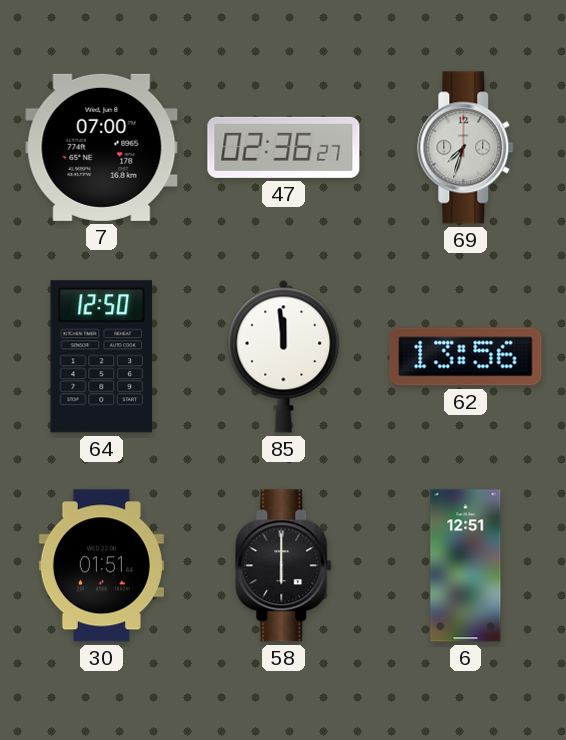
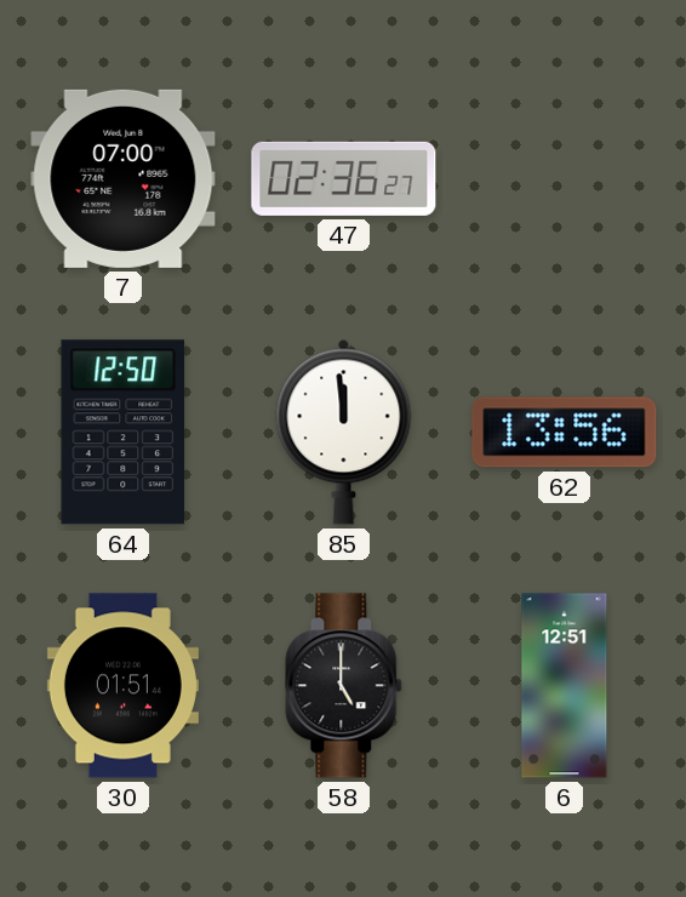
69: 7:33 -> none (466, 148)
58: 6:00 -> 5:00 (344, 686)
